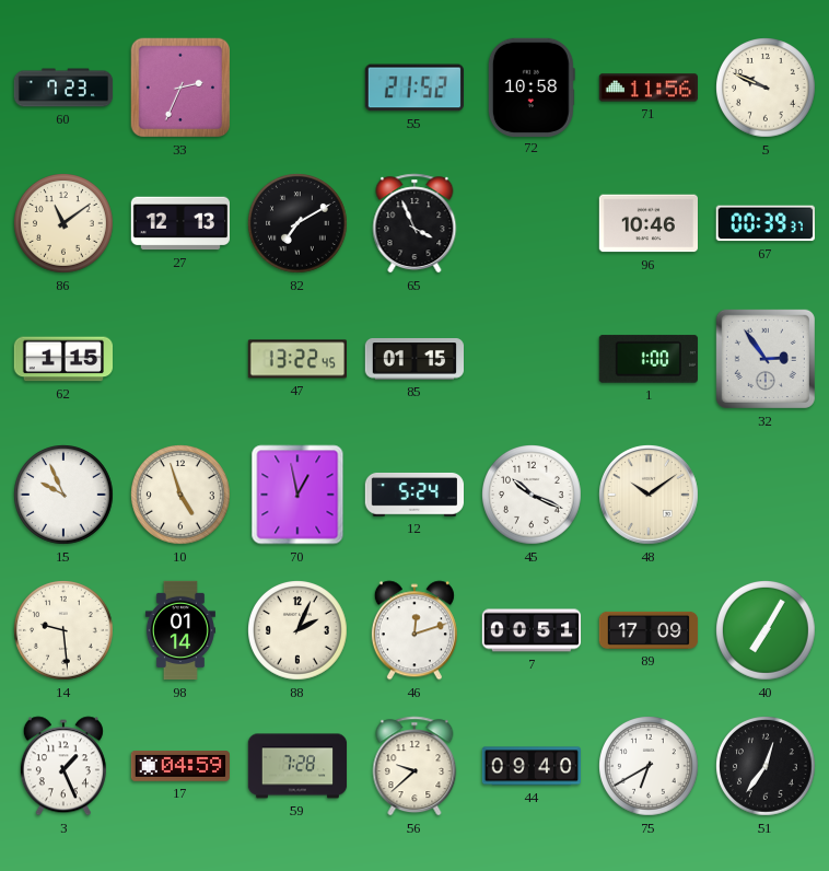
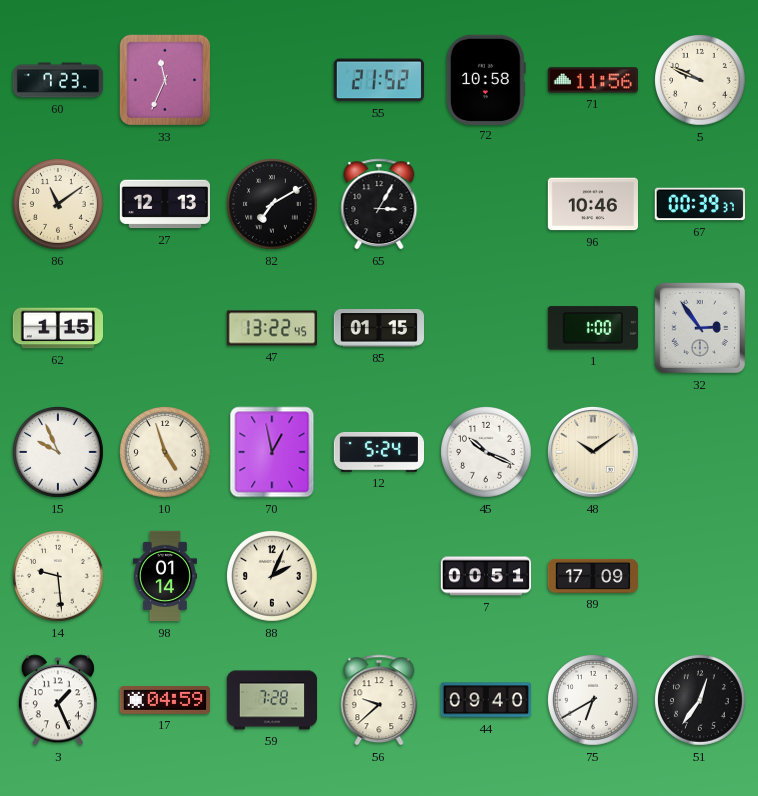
33: 2:34 -> 11:34 (165, 80)
65: 3:56 -> 3:05 (379, 204)
46: 12:12 -> none (414, 630)
40: 7:05 -> none (767, 631)
